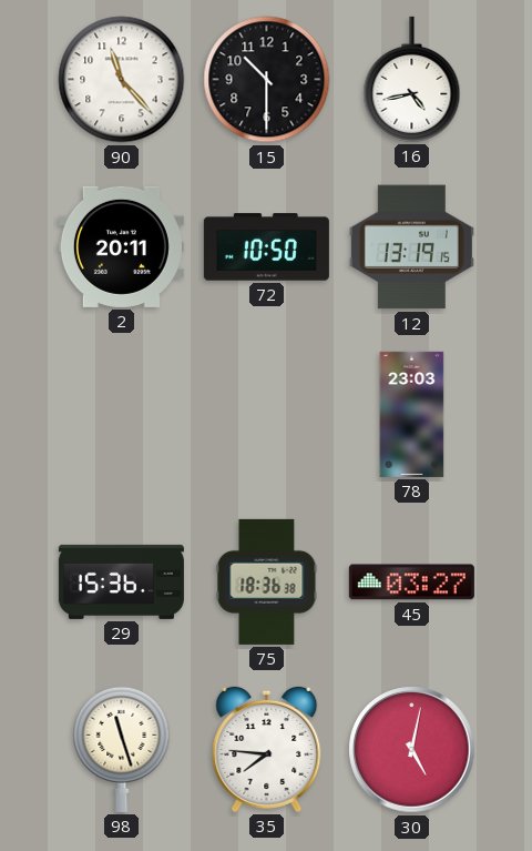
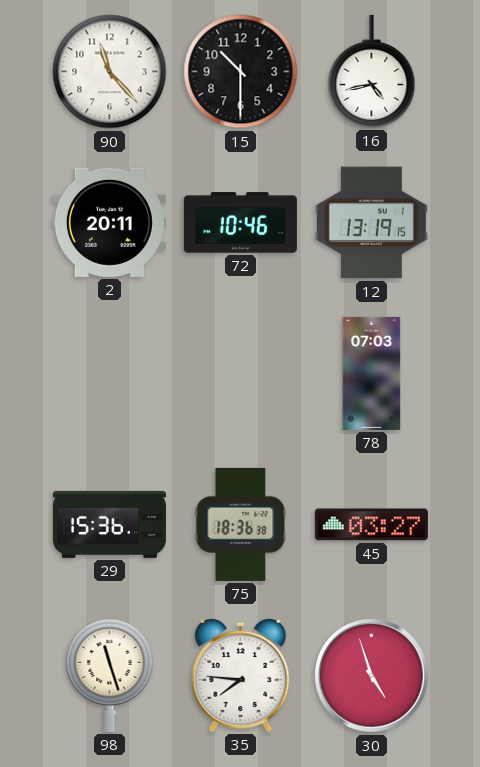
72: 10:50 -> 10:46 (240, 223)
78: 23:03 -> 07:03 (372, 373)
30: 5:02 -> 4:57 (372, 676)
